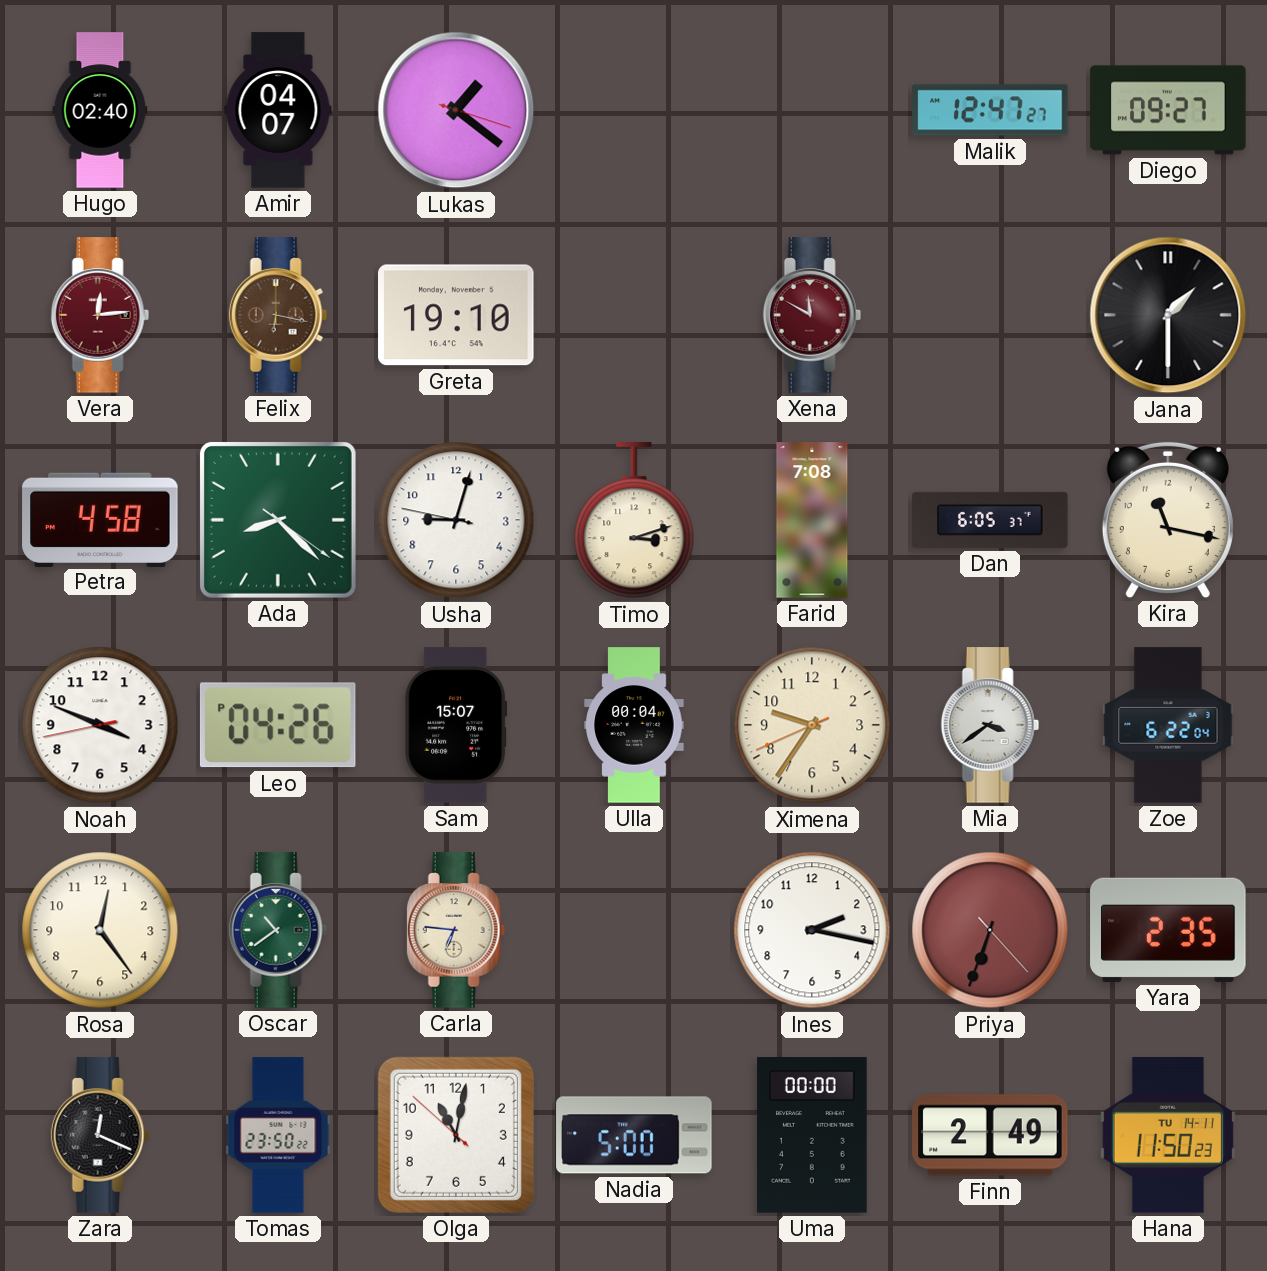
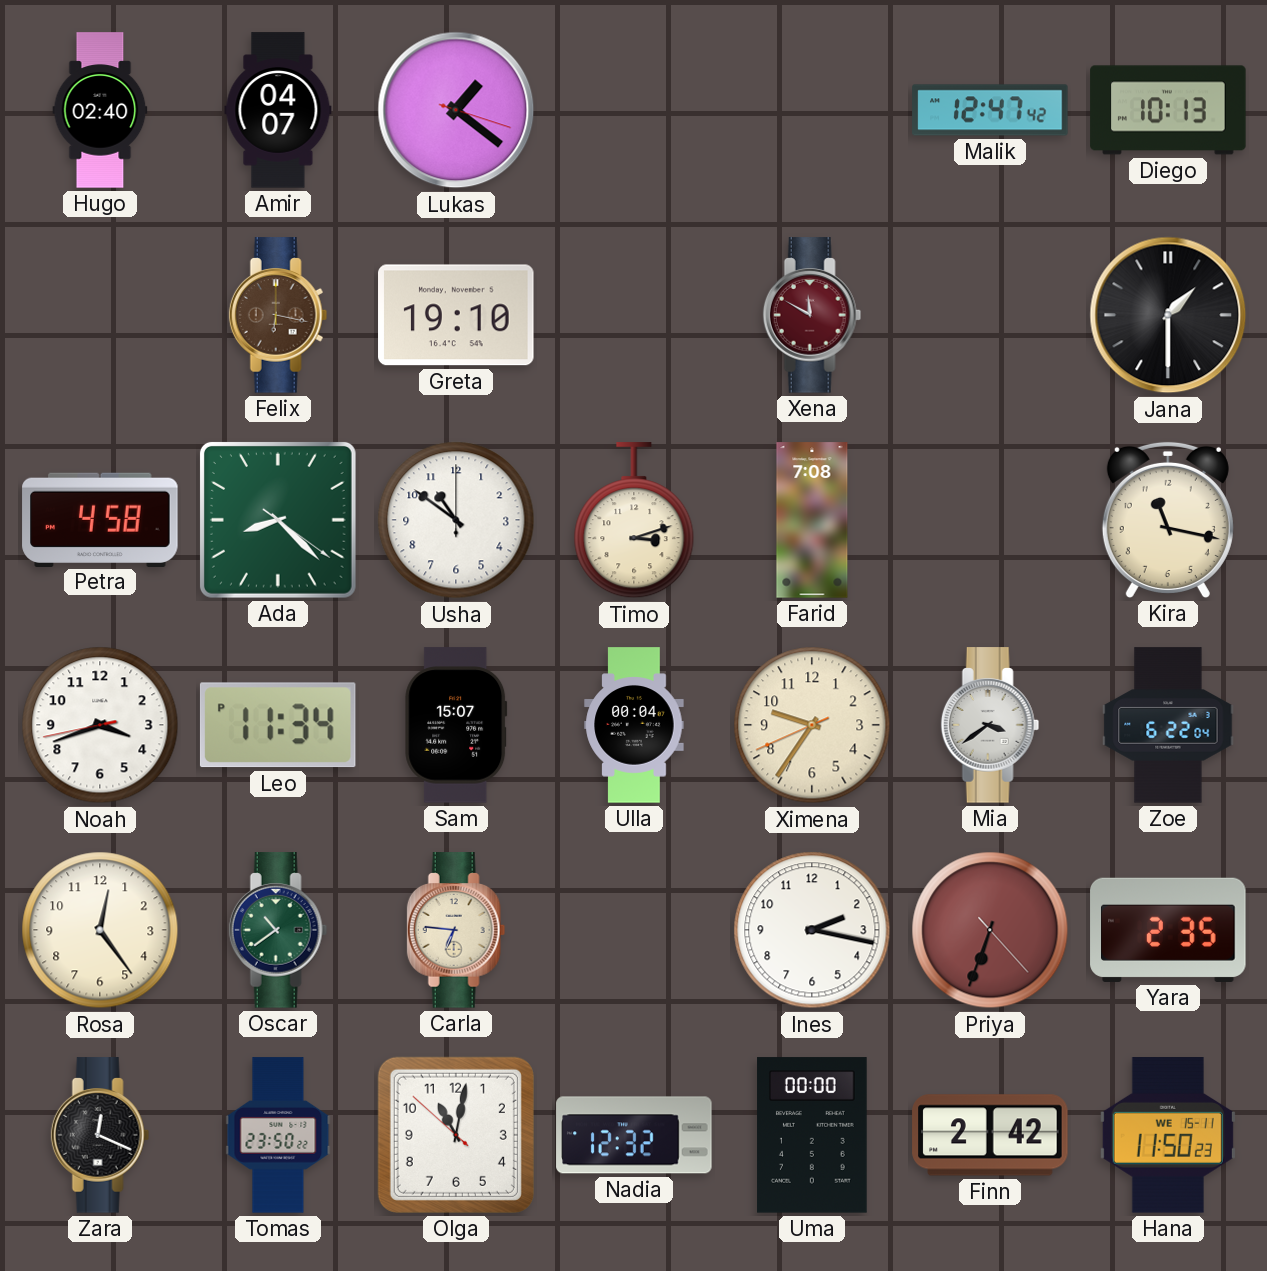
Malik: 12:47:27 -> 12:47:42 (990, 110)
Diego: 09:27 -> 10:13 (1168, 110)
Vera: 12:14 -> none (100, 315)
Usha: 9:02 -> 10:51 (456, 520)
Dan: 6:05 -> none (990, 520)
Noah: 3:48 -> 3:41 (100, 725)
Leo: 04:26 -> 11:34 (278, 725)
Nadia: 5:00 -> 12:32 (634, 1135)
Finn: 2:49 -> 2:42 (990, 1135)
Hana date: TU 14-11 -> WE 15-11 (1168, 1135)
